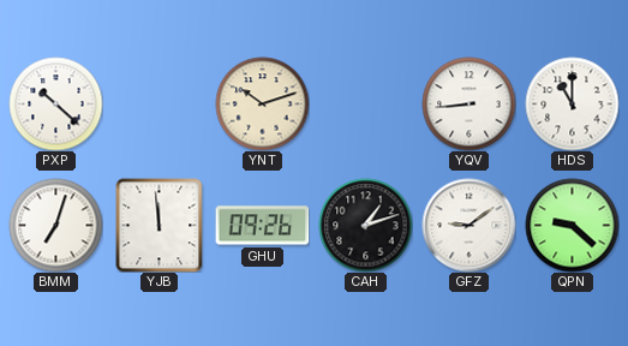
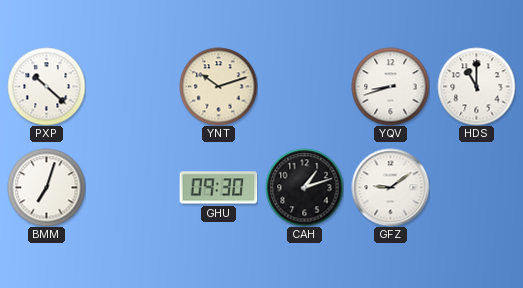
YQV: 8:44 -> 8:42 (390, 86)
YJB: 11:59 -> none (160, 225)
GHU: 09:26 -> 09:30 (218, 188)
QPN: 9:22 -> none (572, 225)
